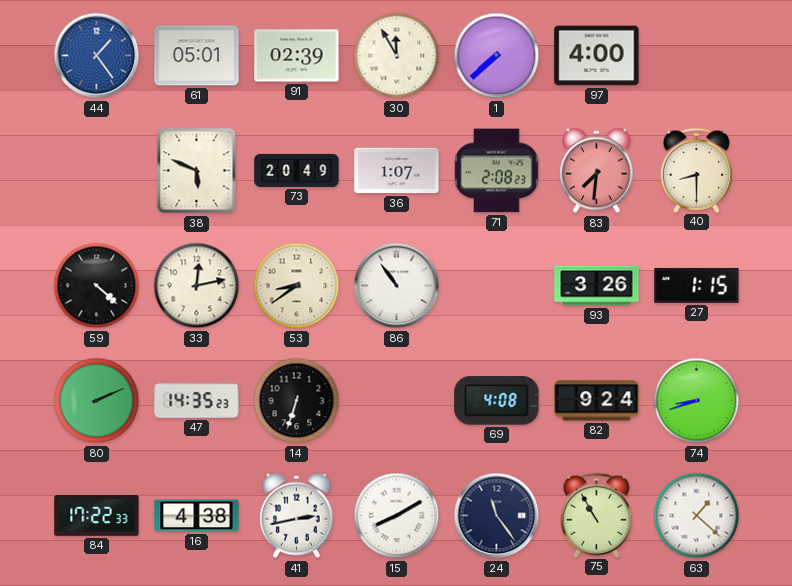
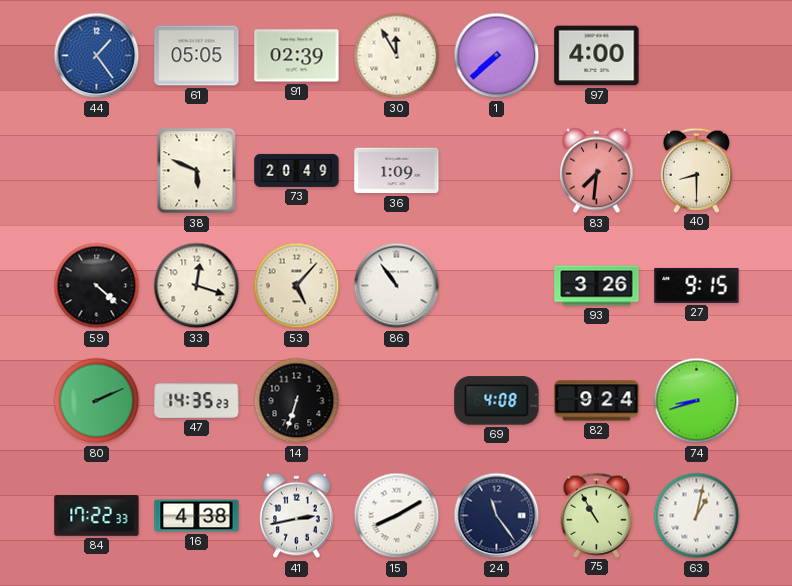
61: 05:01 -> 05:05 (197, 56)
36: 1:07 -> 1:09 (397, 171)
71: 2:08 -> none (497, 171)
33: 12:13 -> 12:18 (197, 286)
53: 8:39 -> 5:07 (297, 286)
27: 1:15 -> 9:15 (697, 285)
63: 1:22 -> 1:02 (697, 516)
